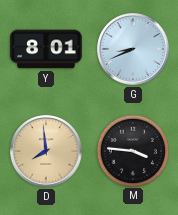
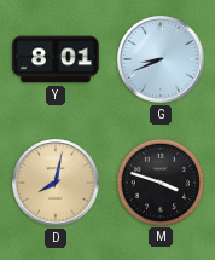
D: 7:59 -> 8:02 (56, 183)
M: 3:46 -> 3:48 (159, 181)
